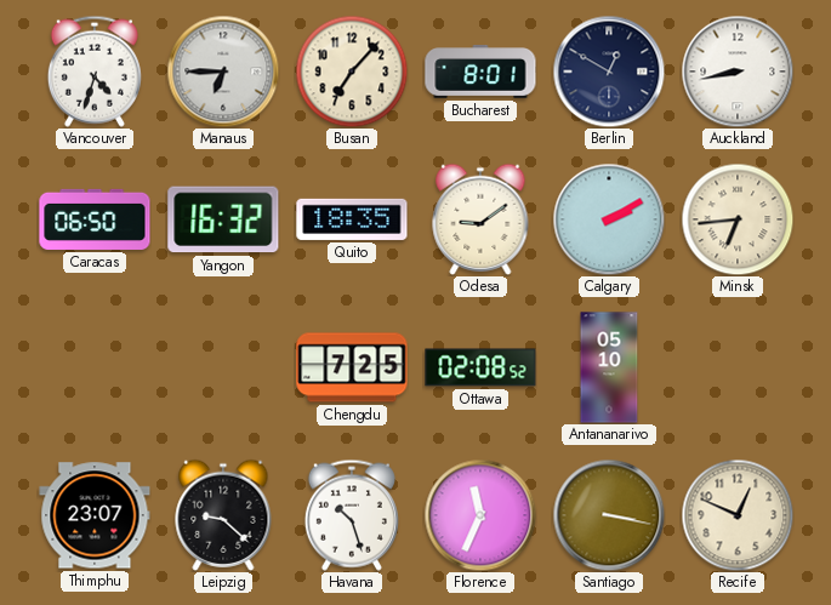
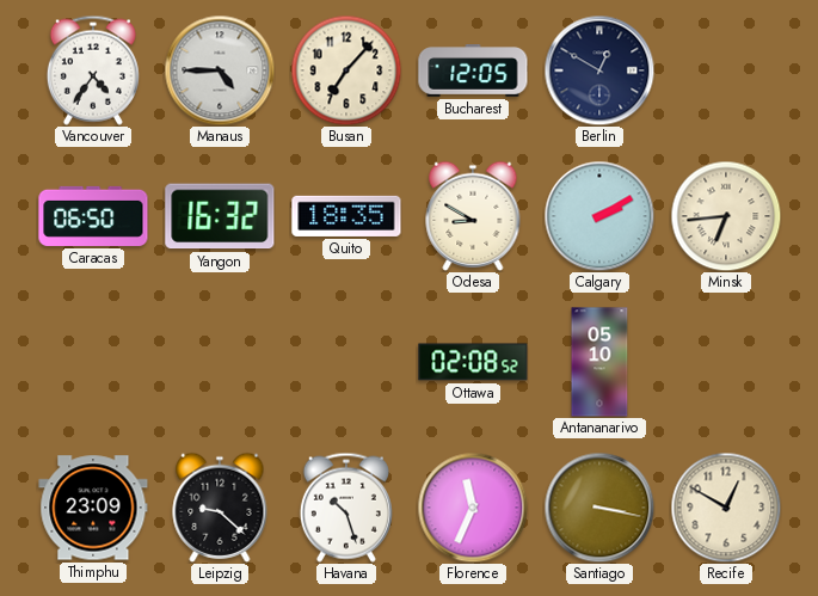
Vancouver: 4:33 -> 4:36 (93, 70)
Manaus: 6:45 -> 4:45 (220, 70)
Bucharest: 8:01 -> 12:05 (473, 72)
Auckland: 8:43 -> none (738, 72)
Odesa: 9:09 -> 8:50 (473, 216)
Chengdu: 7:25 -> none (352, 367)
Thimphu: 23:07 -> 23:09 (93, 508)
Recife: 12:49 -> 12:50 (726, 508)
